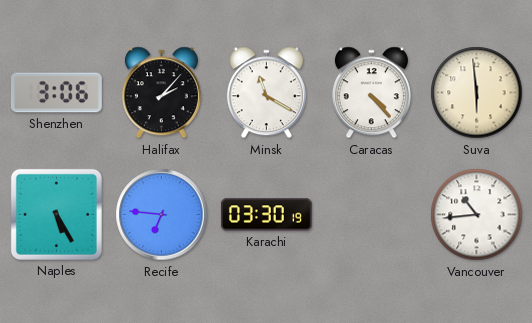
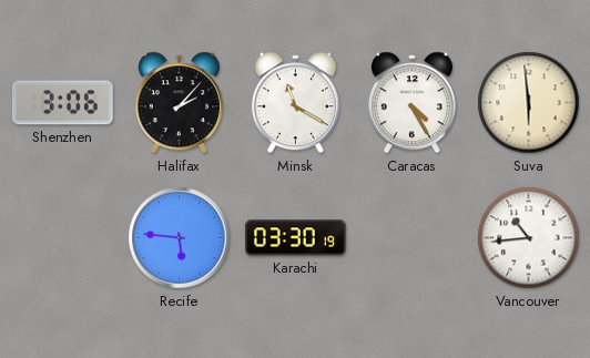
Caracas: 4:23 -> 4:25 (411, 103)
Naples: 5:25 -> none (56, 214)
Recife: 6:46 -> 5:46 (180, 238)
